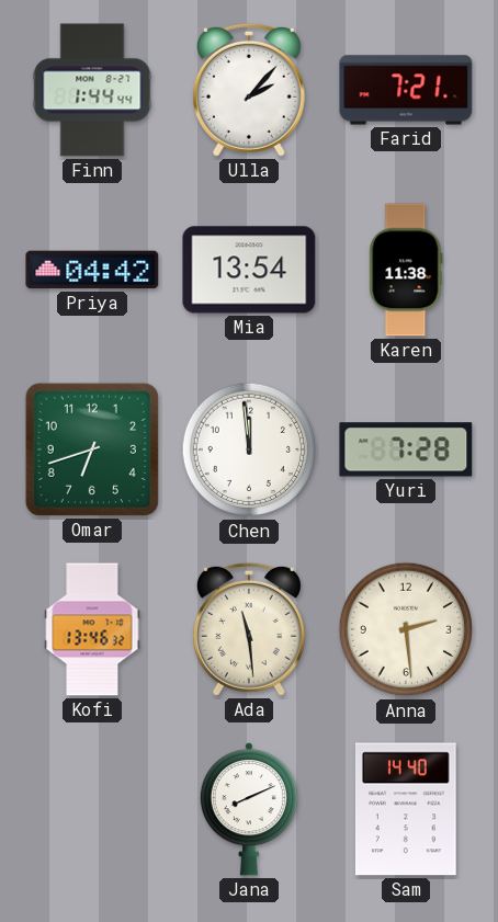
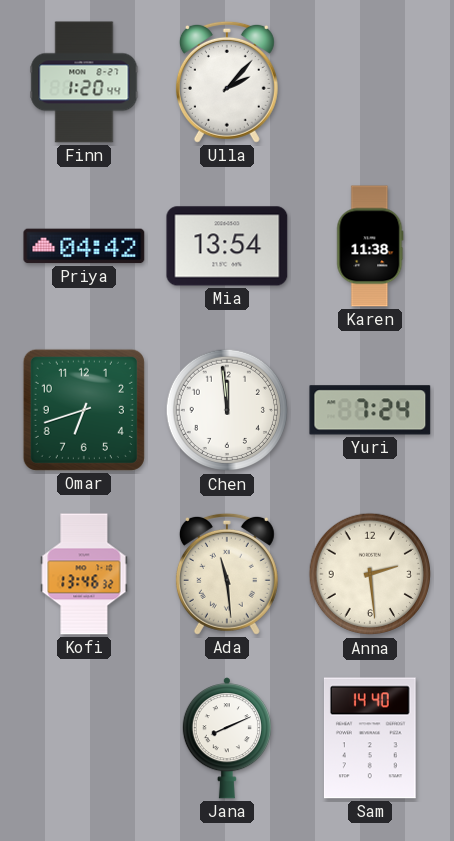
Finn: 1:44 -> 1:20 (84, 82)
Farid: 7:21 -> none (406, 90)
Yuri: 7:28 -> 7:24 (370, 410)
